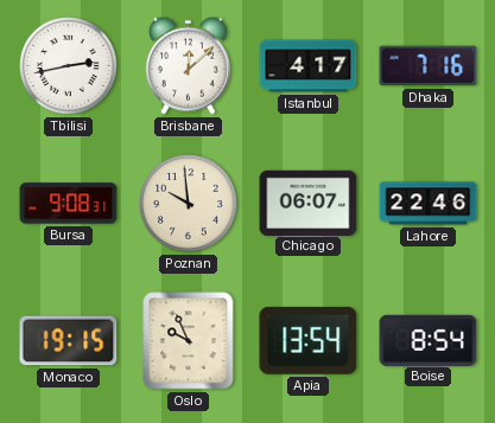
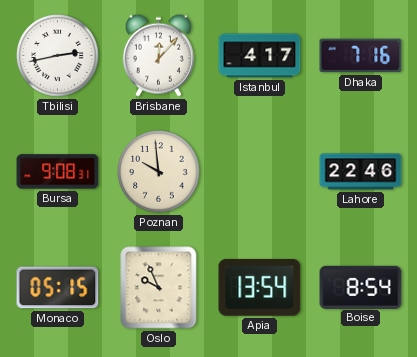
Brisbane: 12:08 -> 12:07 (158, 55)
Chicago: 06:07 -> none (309, 203)
Monaco: 19:15 -> 05:15 (58, 288)
